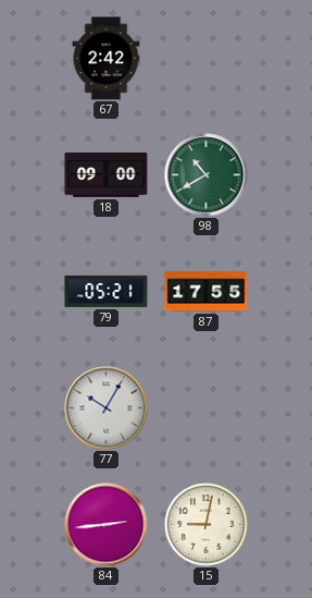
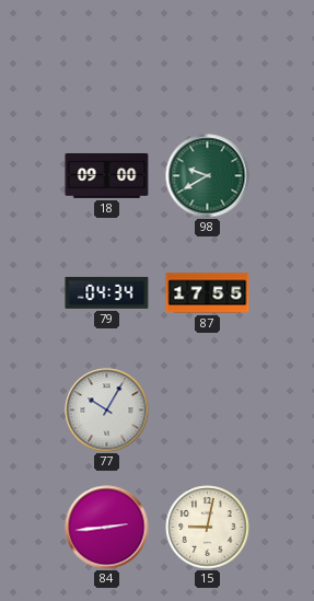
67: 2:42 -> none (107, 59)
98: 10:40 -> 9:40 (208, 176)
79: 05:21 -> 04:34 (107, 292)
